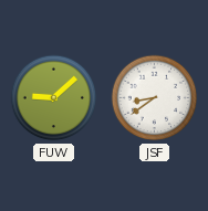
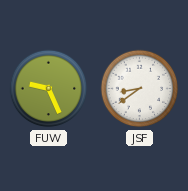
FUW: 9:08 -> 9:26 (49, 89)
